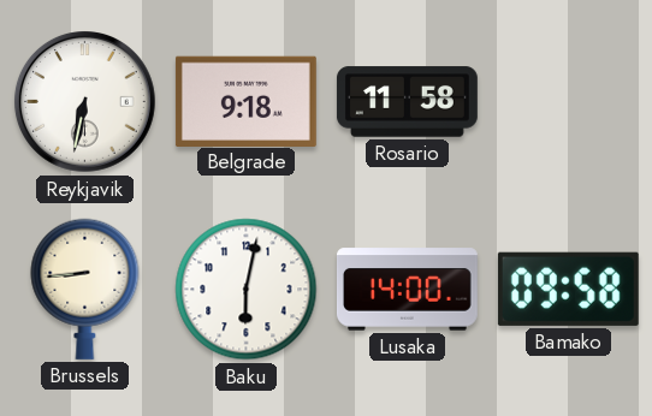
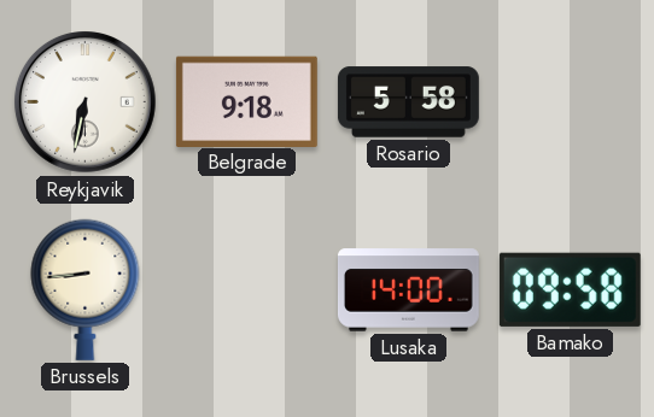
Rosario: 11:58 -> 5:58 (408, 102)
Baku: 6:02 -> none (247, 290)
